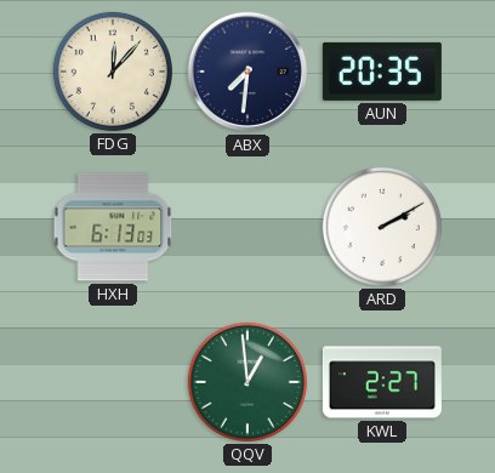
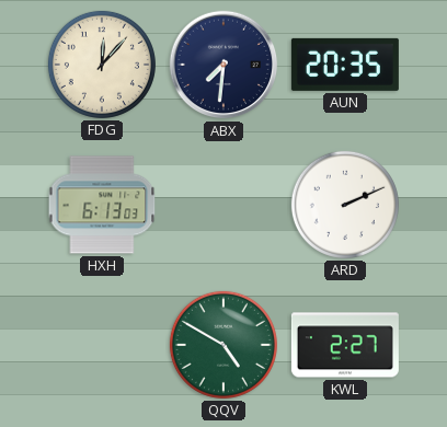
ARD: 2:10 -> 2:11 (345, 205)
QQV: 12:59 -> 4:50 (224, 345)
